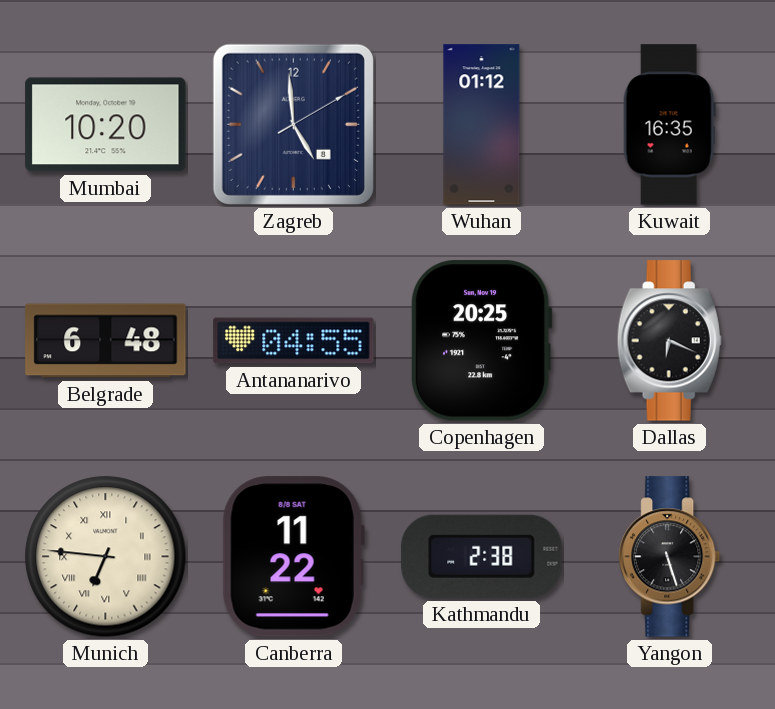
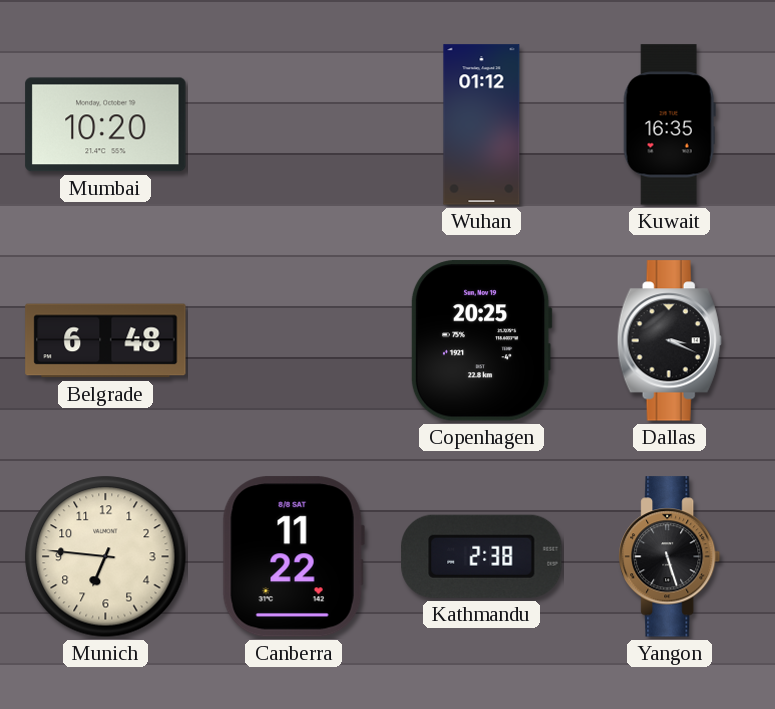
Zagreb: 4:59 -> none (293, 124)
Antananarivo: 04:55 -> none (294, 341)
Dallas: 6:19 -> 3:19 (669, 341)
Munich numerals: Roman -> Arabic (106, 557)
